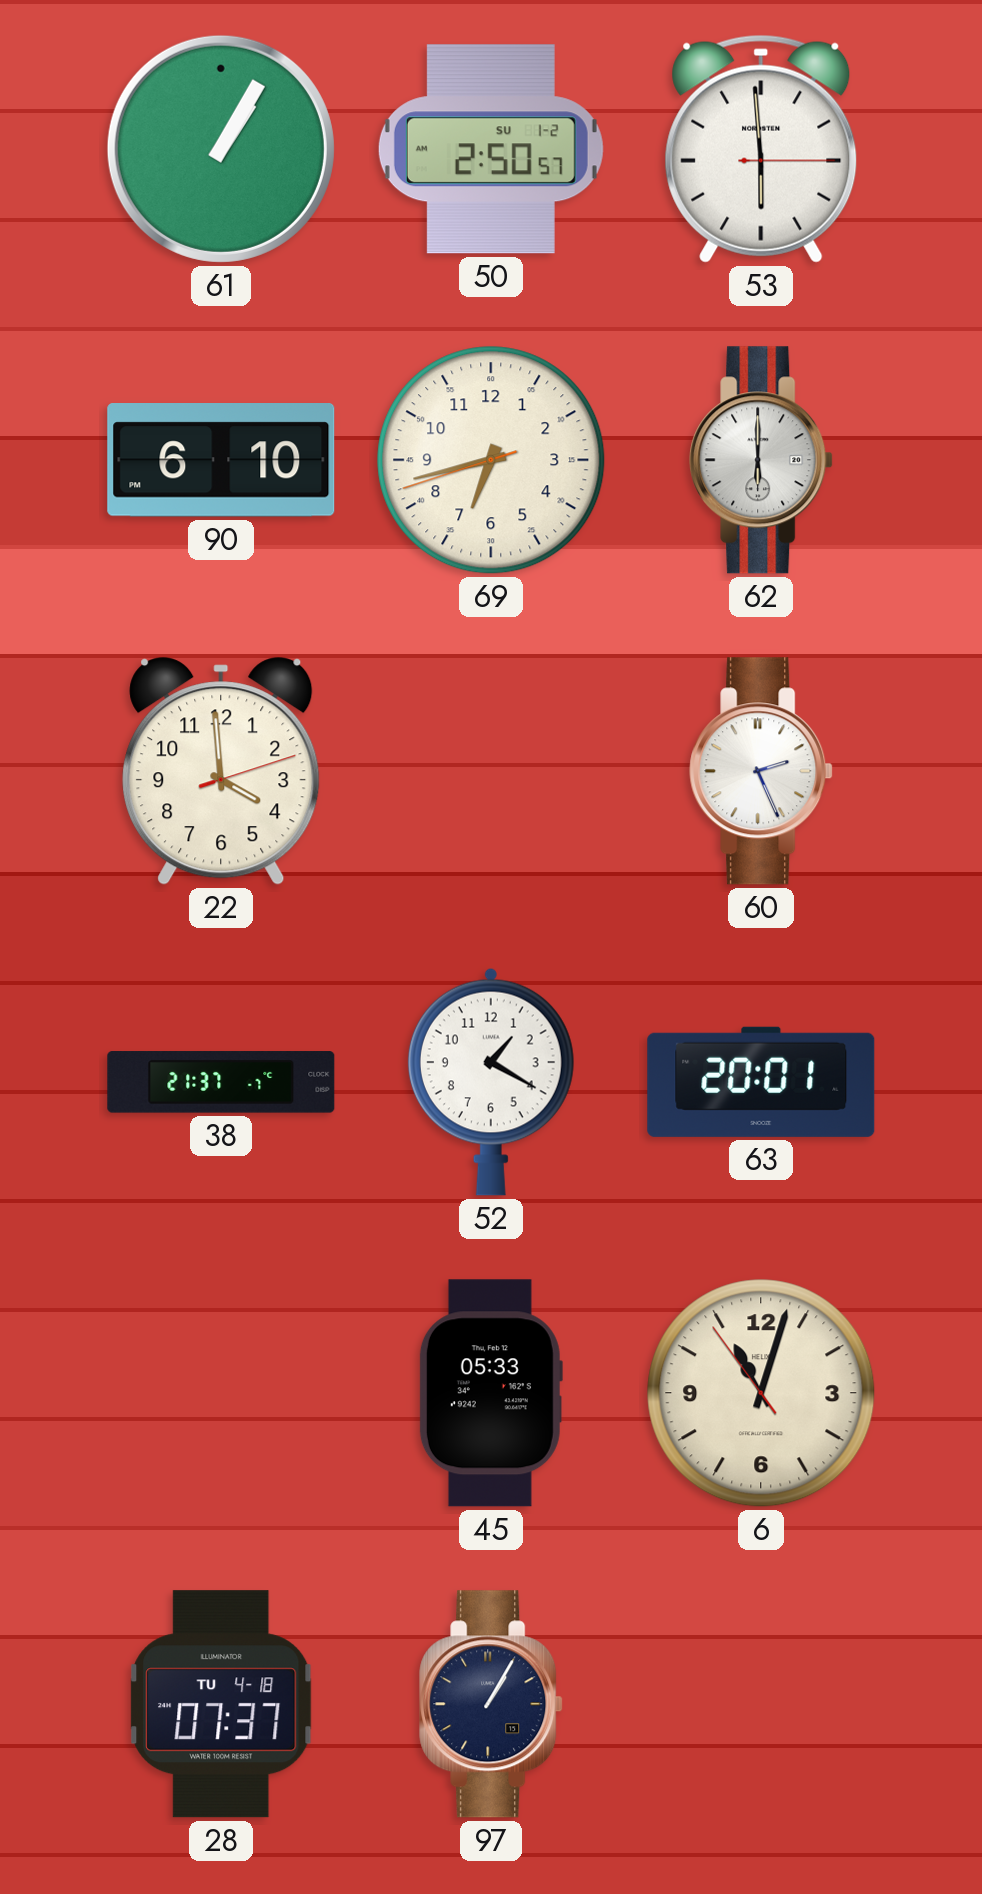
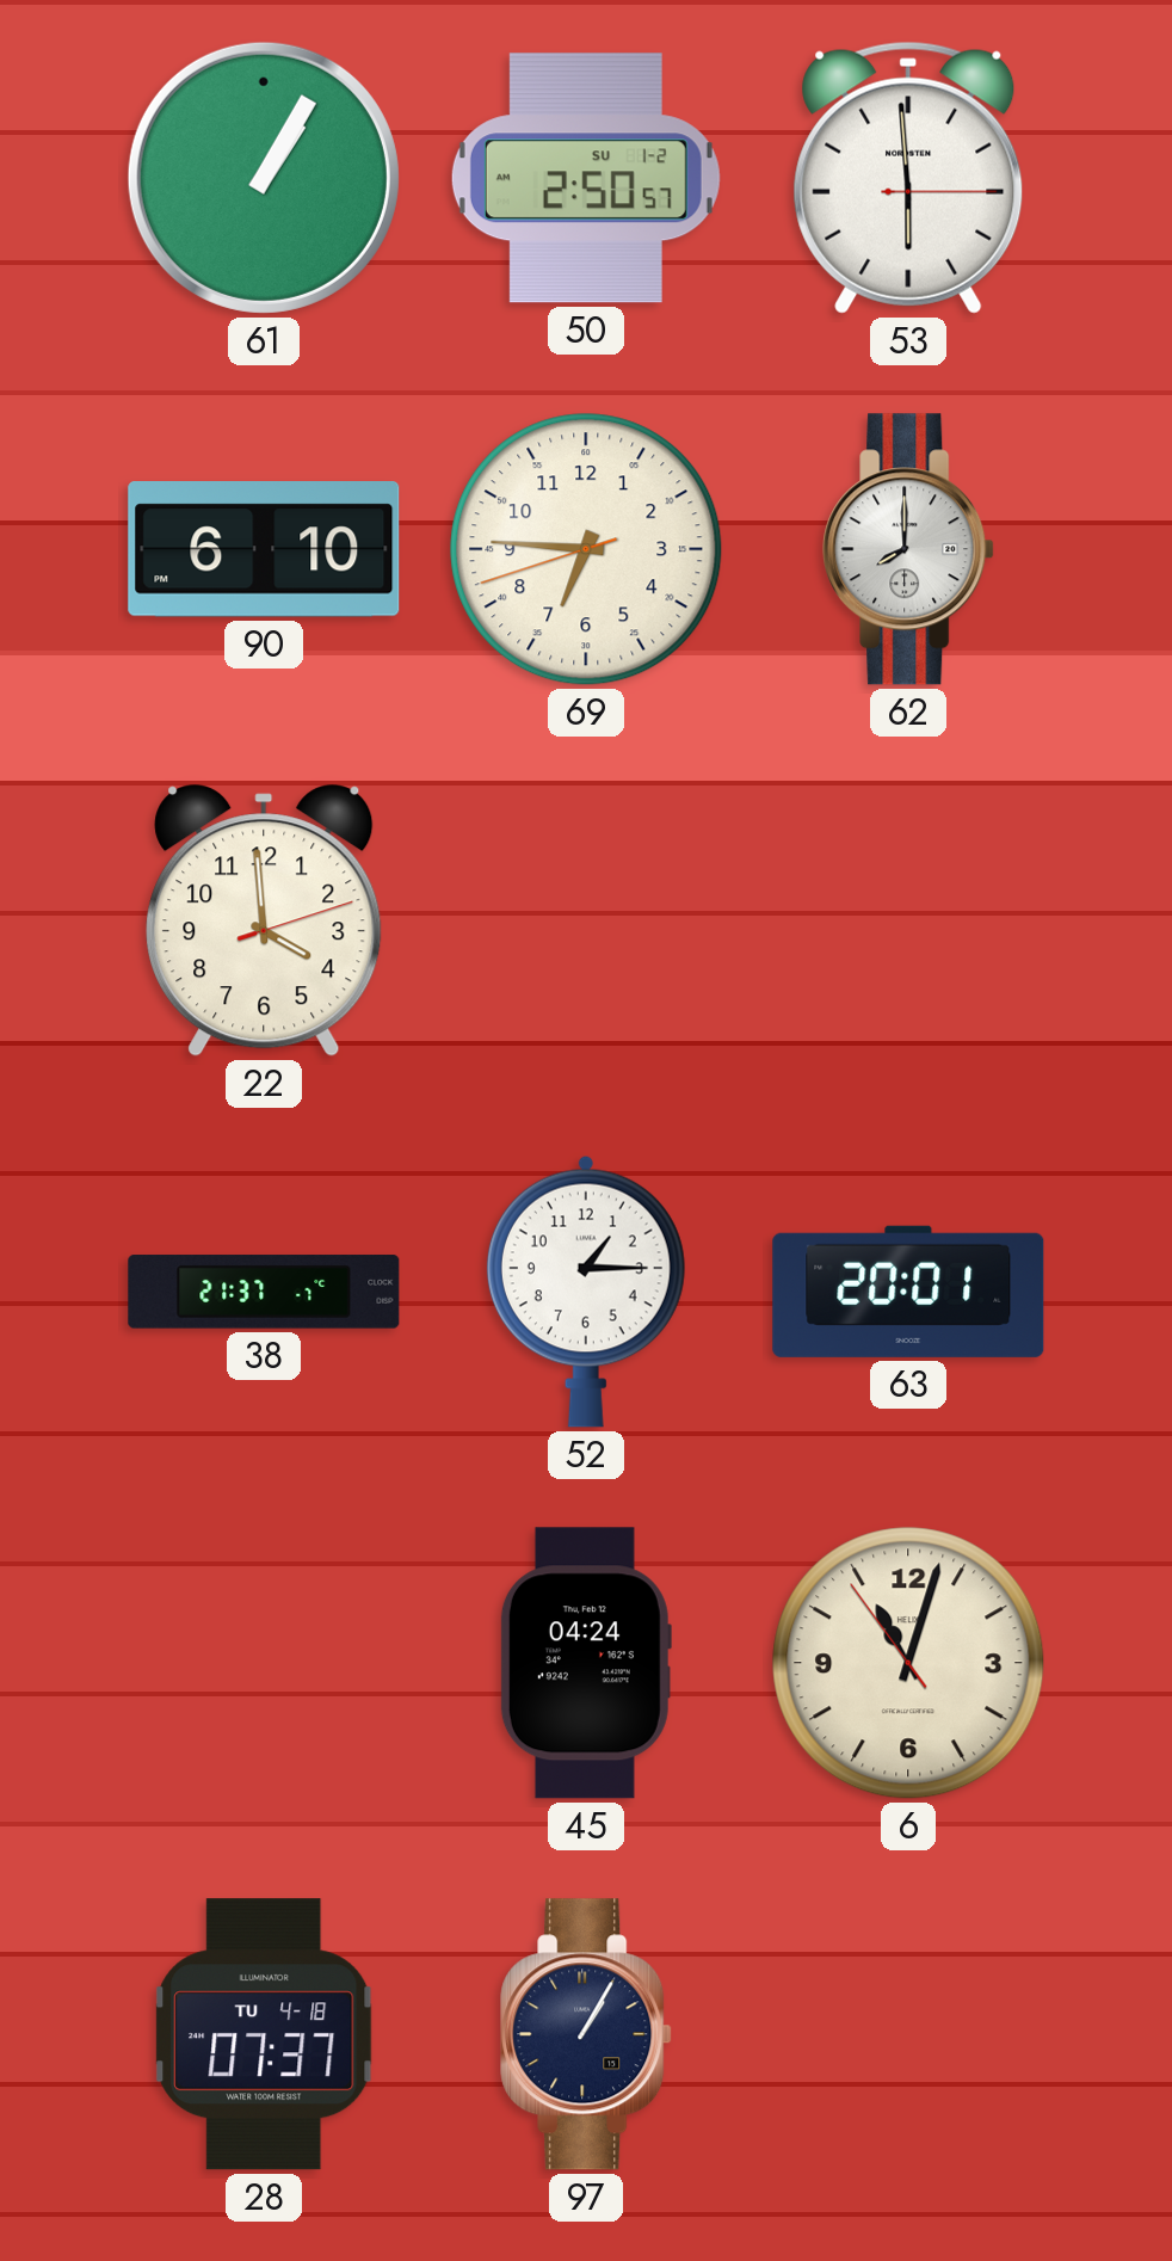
69: 6:42 -> 6:45 (586, 549)
62: 6:00 -> 8:00 (908, 549)
60: 2:26 -> none (761, 771)
52: 1:20 -> 1:15 (586, 1292)
45: 05:33 -> 04:24 (586, 1663)
